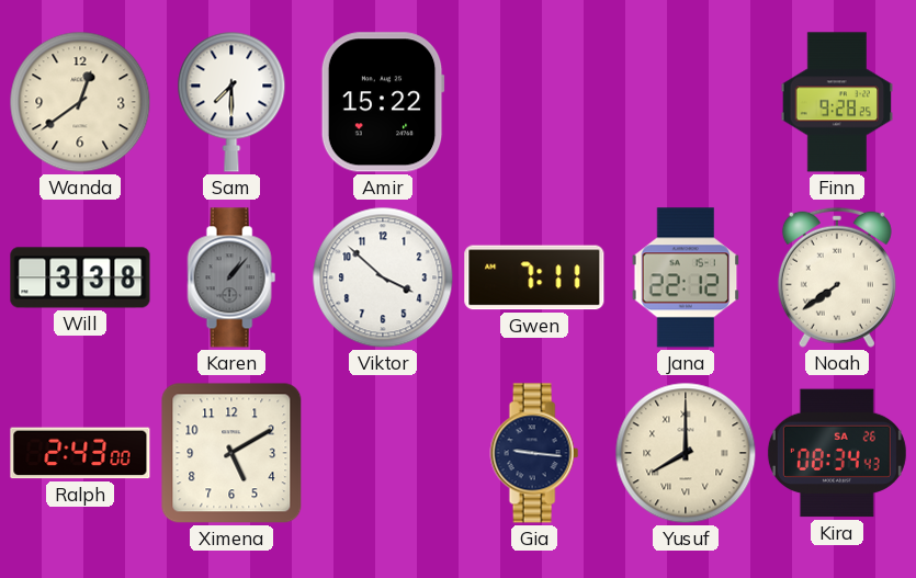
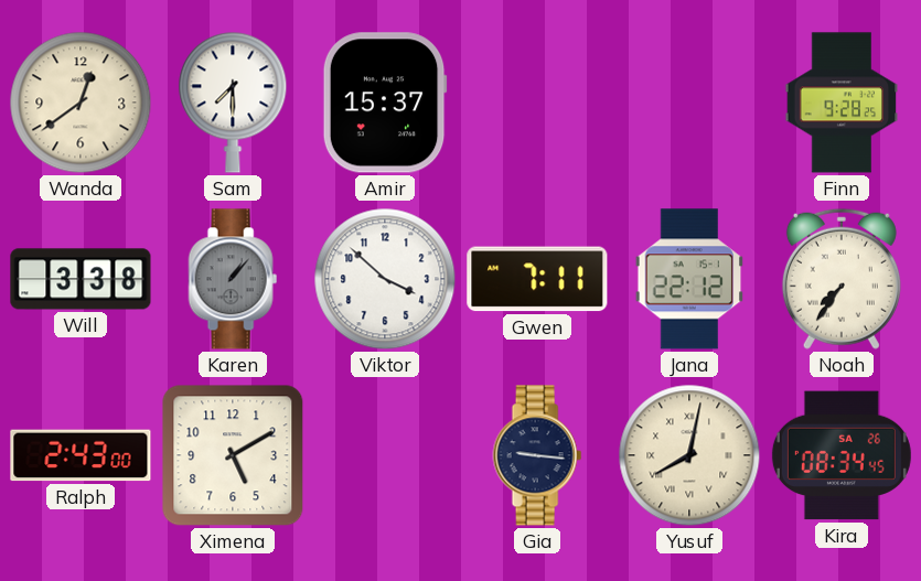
Amir: 15:22 -> 15:37 (385, 103)
Noah: 7:39 -> 7:36 (842, 279)
Yusuf: 8:00 -> 8:02 (689, 455)
Kira: 08:34:43 -> 08:34:45 (842, 455)
